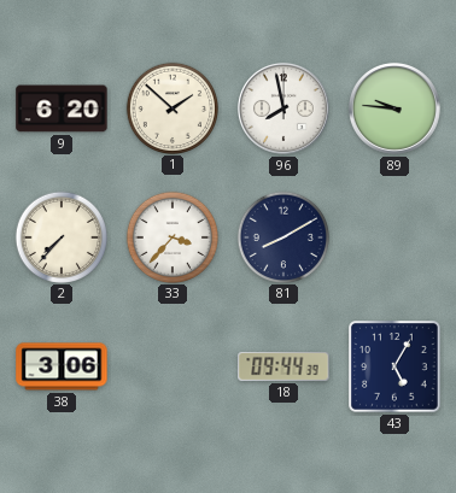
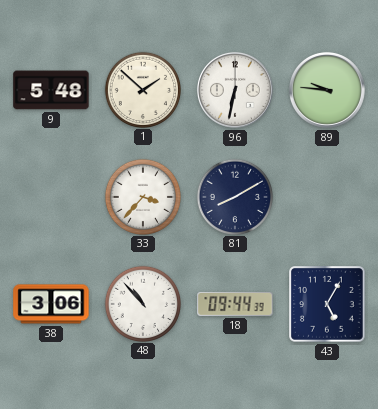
9: 6:20 -> 5:48 (51, 90)
96: 7:58 -> 6:32 (235, 90)
2: 7:37 -> none (60, 236)
48: none -> 10:53 (142, 303)
